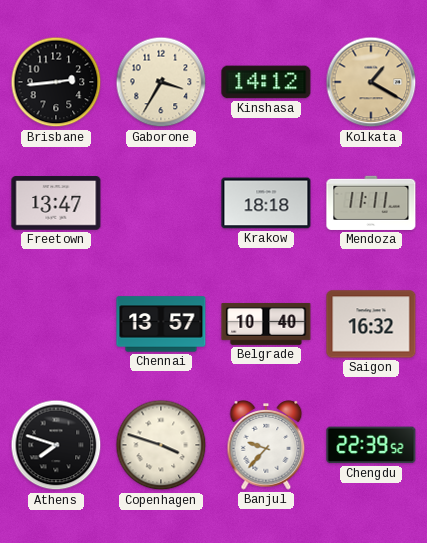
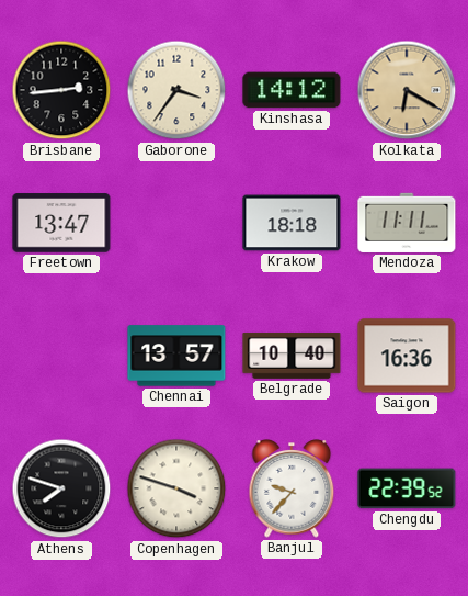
Gaborone: 3:35 -> 3:36 (176, 90)
Kolkata: 1:20 -> 6:20 (407, 90)
Saigon: 16:32 -> 16:36 (407, 356)
